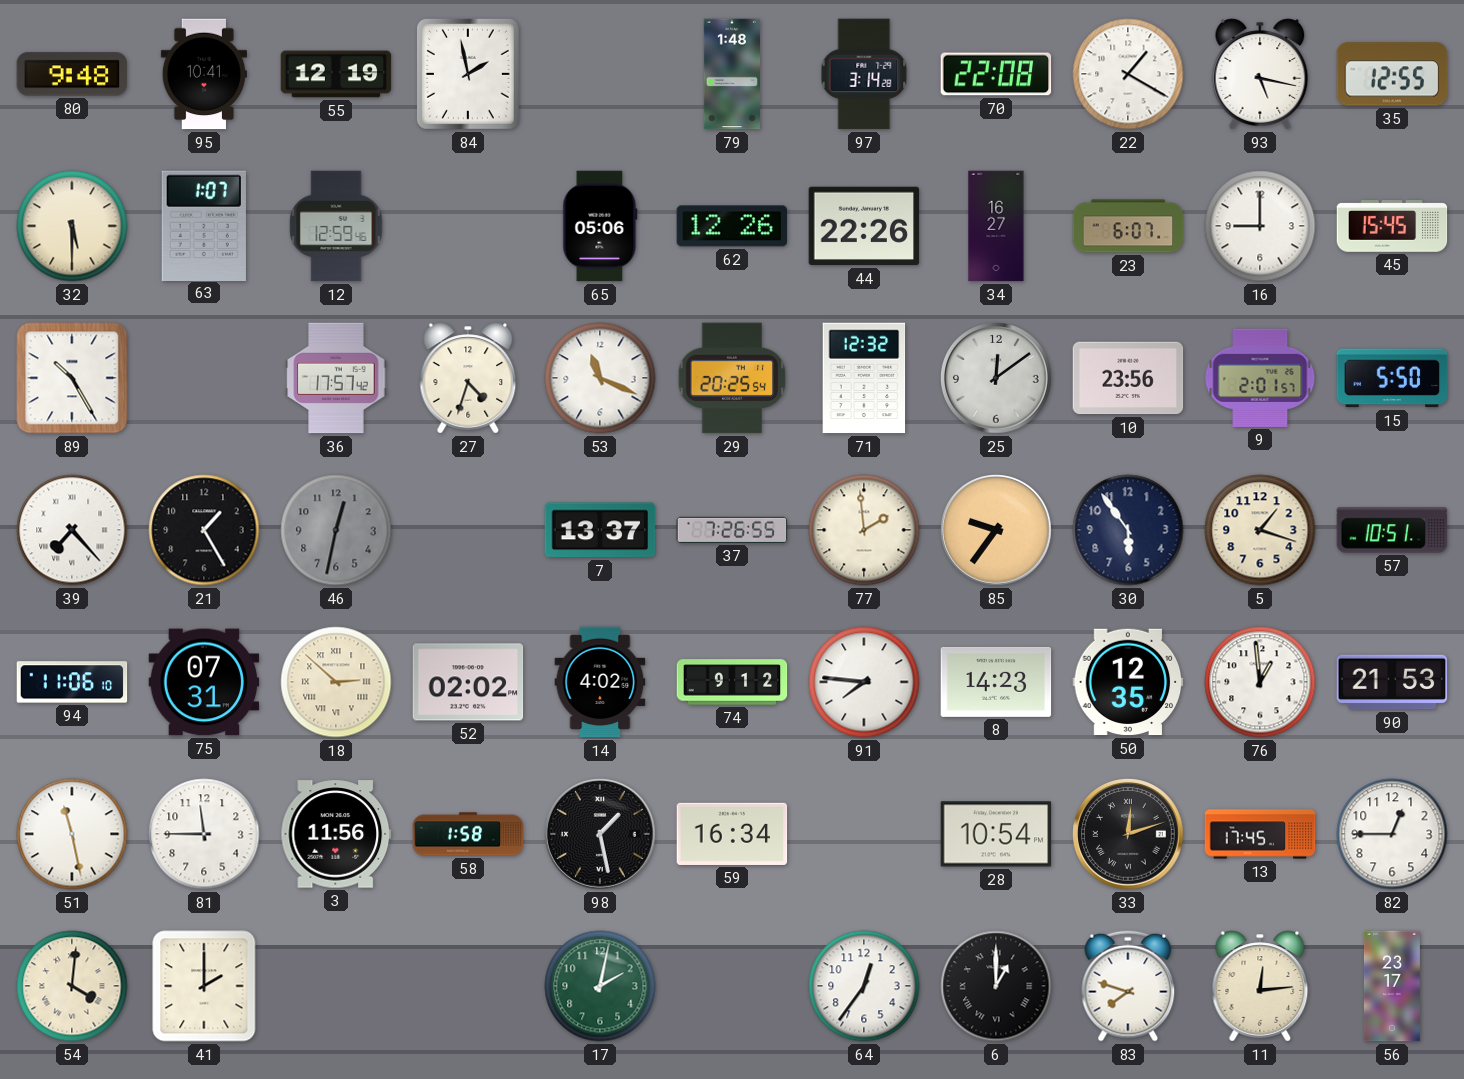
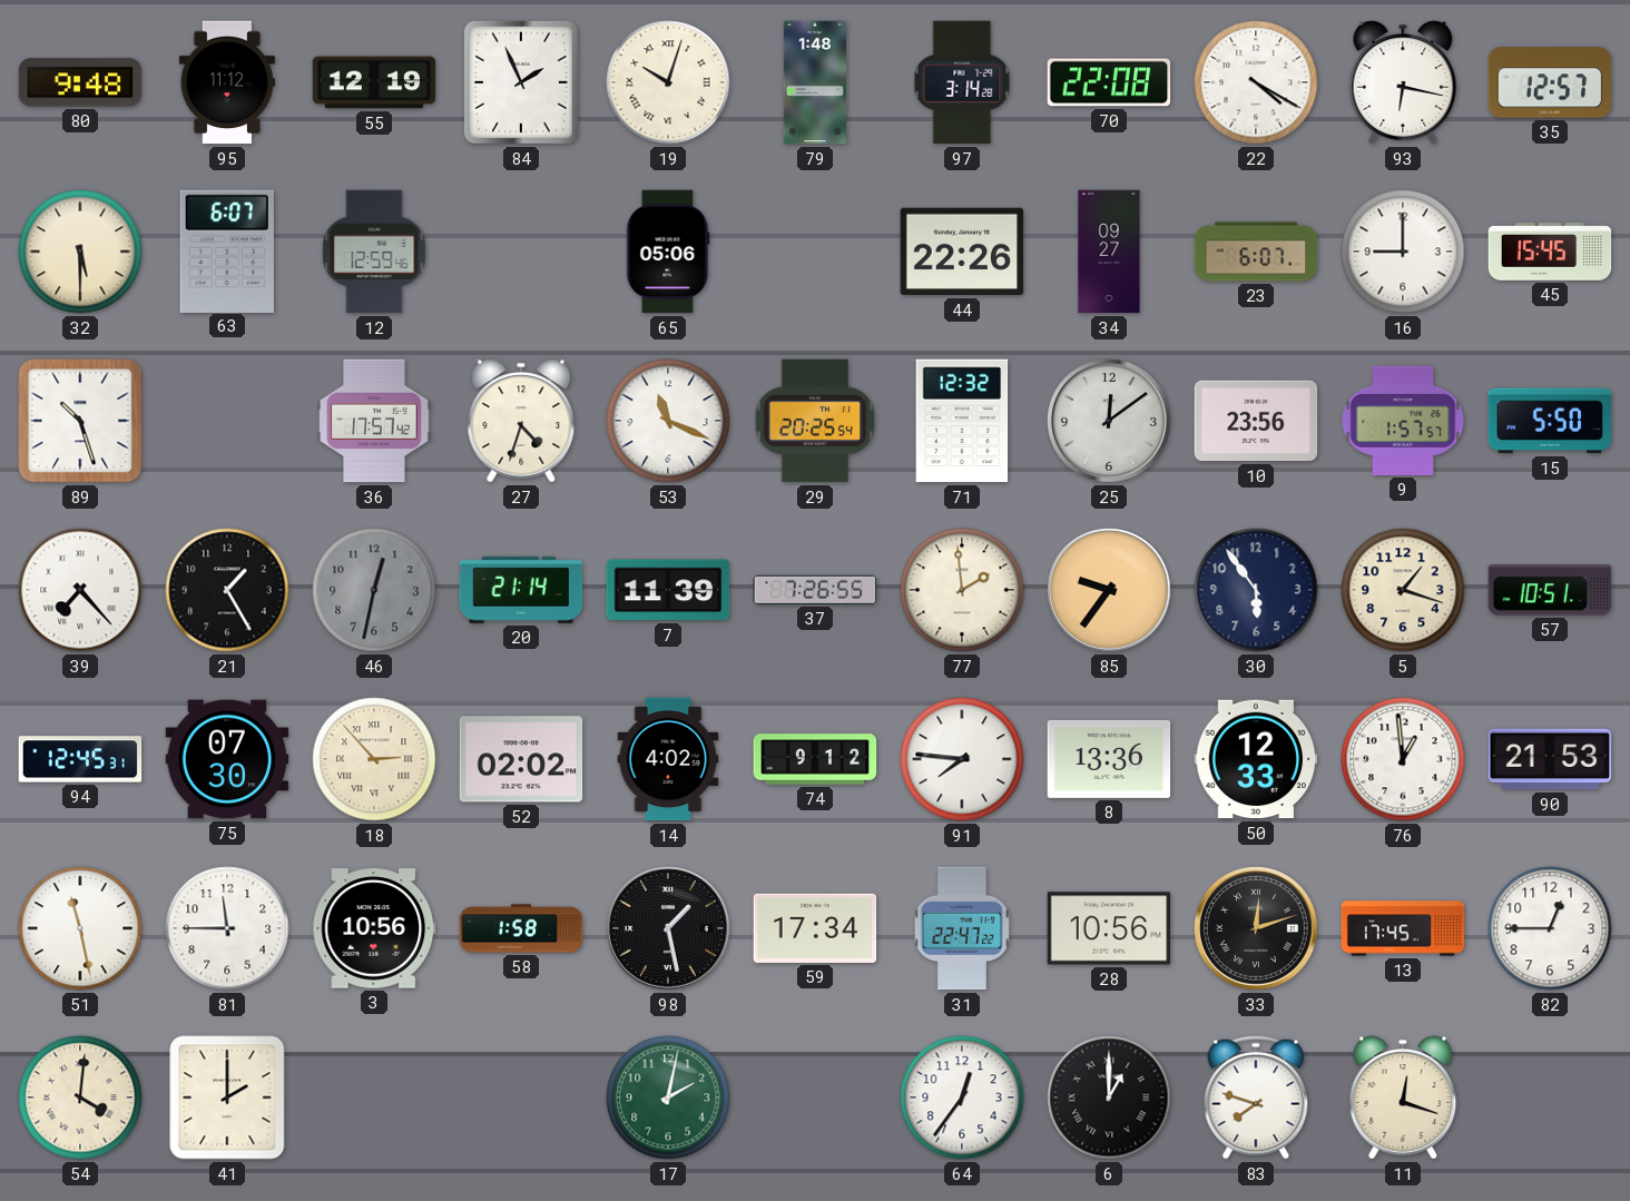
95: 10:41 -> 11:12 (227, 82)
84: 1:58 -> 1:56 (521, 82)
19: none -> 10:03 (668, 82)
22: 1:20 -> 4:20 (1256, 82)
93: 5:17 -> 6:17 (1403, 82)
35: 12:55 -> 12:57 (1550, 82)
63: 1:07 -> 6:07 (227, 250)
62: 12:26 -> none (732, 226)
34: 16:27 -> 09:27 (1109, 252)
89: 10:25 -> 10:27 (80, 421)
9: 2:01 -> 1:57 (1403, 421)
20: none -> 21:14 (521, 590)
7: 13:37 -> 11:39 (668, 590)
94: 11:06 -> 12:45 (80, 759)
75: 07:31 -> 07:30 (227, 759)
18: 2:52 -> 2:53 (374, 759)
8: 14:23 -> 13:36 (1109, 759)
50: 12:35 -> 12:33 (1256, 759)
3: 11:56 -> 10:56 (374, 928)
59: 16:34 -> 17:34 (815, 928)
31: none -> 22:47 (962, 928)
28: 10:54 -> 10:56 (1109, 928)
11: 12:14 -> 12:18 (1403, 1097)
56: 23:17 -> none (1392, 986)
